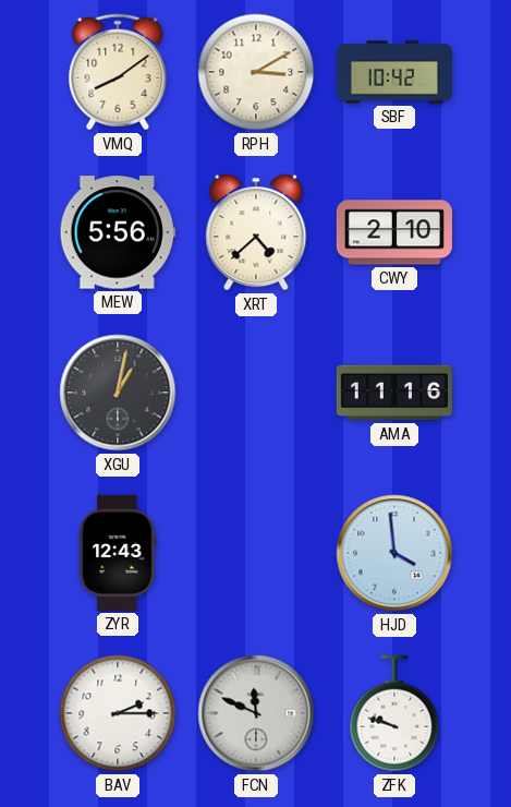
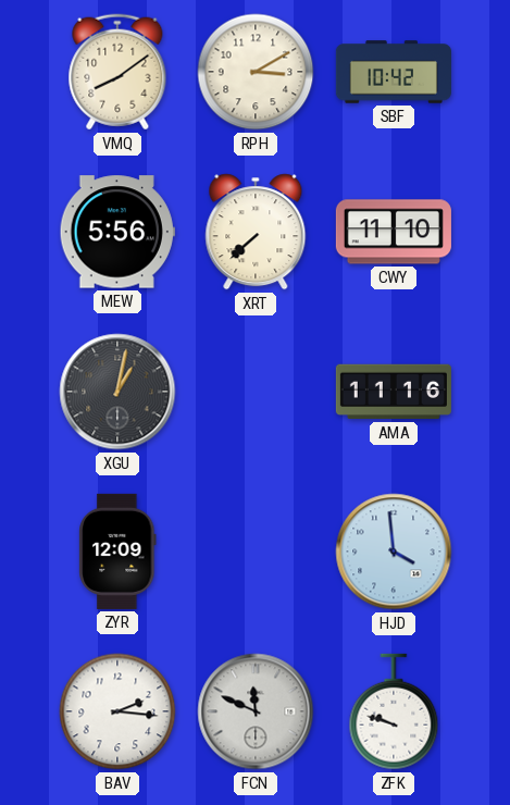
XRT: 4:38 -> 7:38 (256, 232)
CWY: 2:10 -> 11:10 (394, 232)
ZYR: 12:43 -> 12:09 (117, 552)
BAV: 2:15 -> 2:16 (117, 711)
